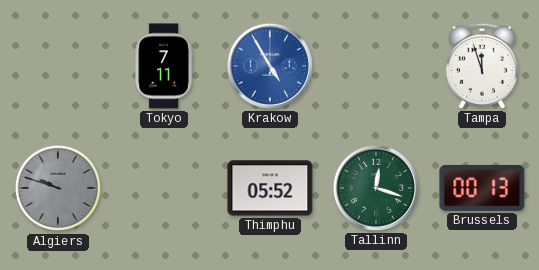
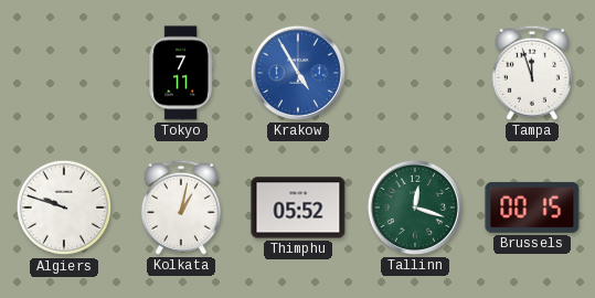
Algiers dial: grey -> white (64, 207)
Kolkata: none -> 1:02 (181, 207)
Brussels: 00:13 -> 00:15 (532, 207)
